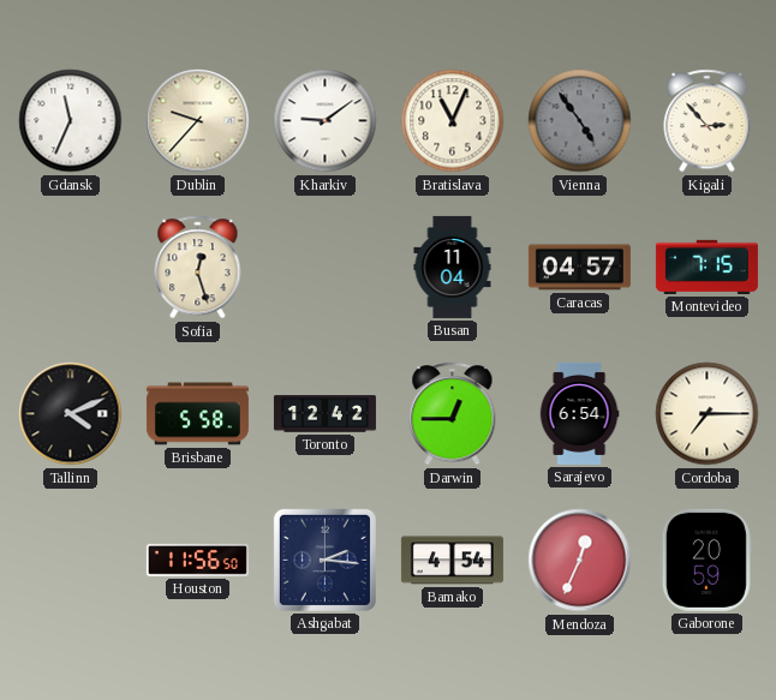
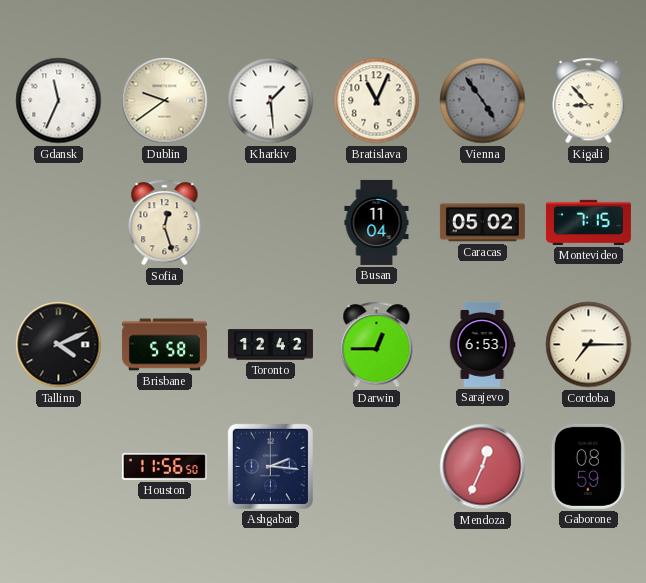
Dublin: 9:37 -> 9:39 (165, 101)
Kharkiv: 9:09 -> 1:29 (271, 101)
Kigali: 2:53 -> 8:53 (589, 101)
Caracas: 04:57 -> 05:02 (482, 223)
Sarajevo: 6:54 -> 6:53 (482, 344)
Bamako: 4:54 -> none (452, 561)
Gaborone: 20:59 -> 08:59 (588, 466)
